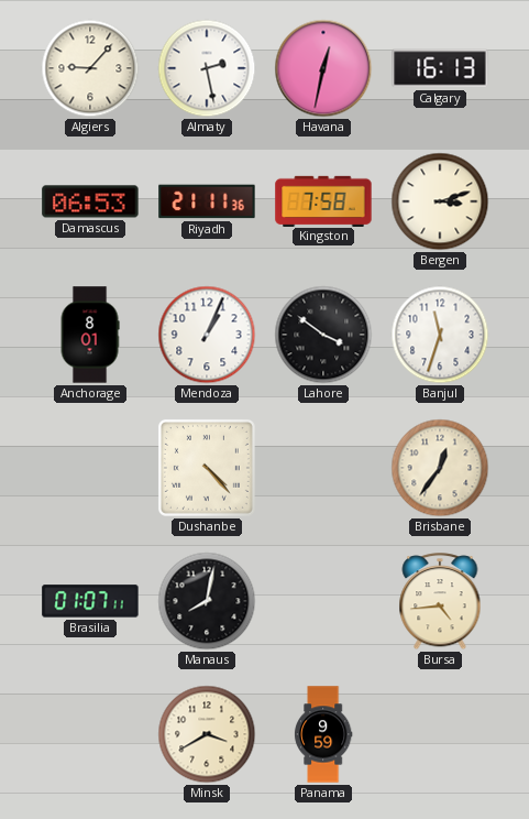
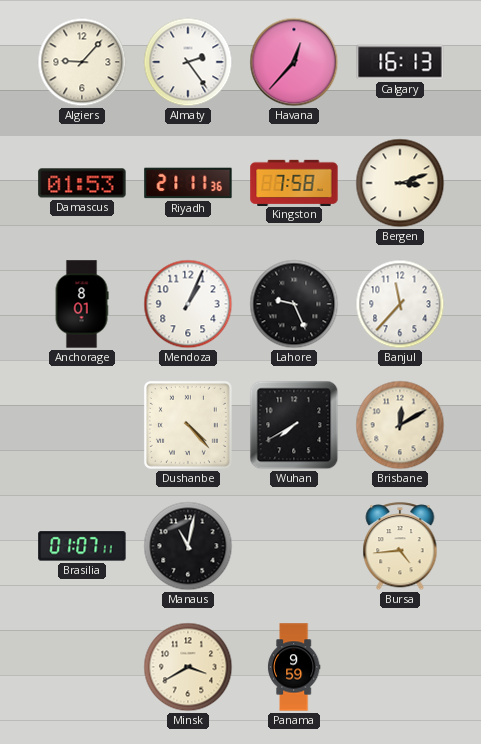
Almaty: 2:28 -> 2:24 (188, 62)
Havana: 12:32 -> 12:37 (294, 62)
Damascus: 06:53 -> 01:53 (82, 183)
Lahore: 3:51 -> 9:26 (294, 304)
Banjul: 11:33 -> 11:37 (400, 304)
Wuhan: none -> 7:40 (294, 425)
Brisbane: 12:36 -> 12:10 (400, 425)
Manaus: 8:02 -> 11:02 (188, 546)
